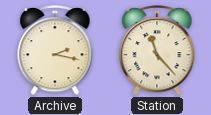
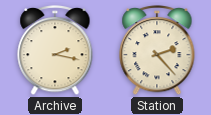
Station: 11:23 -> 2:23 (157, 51)
